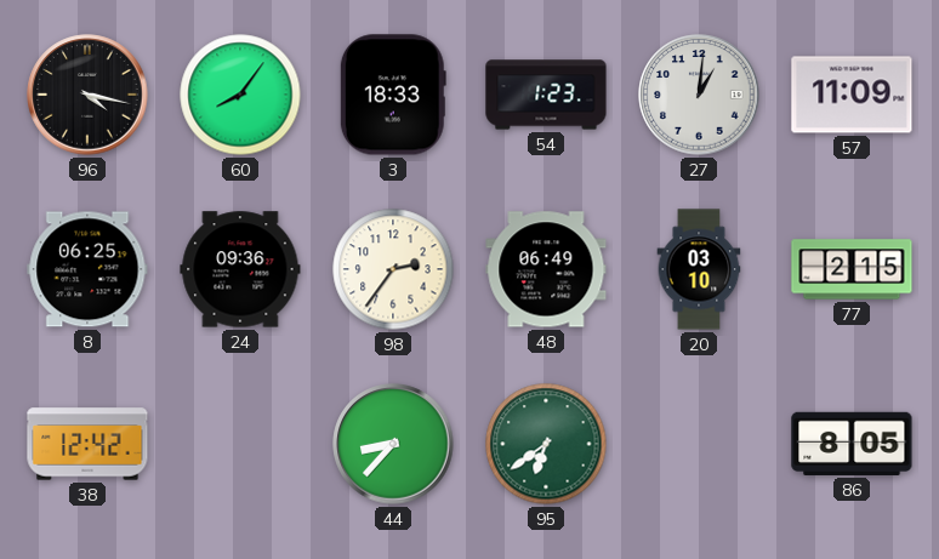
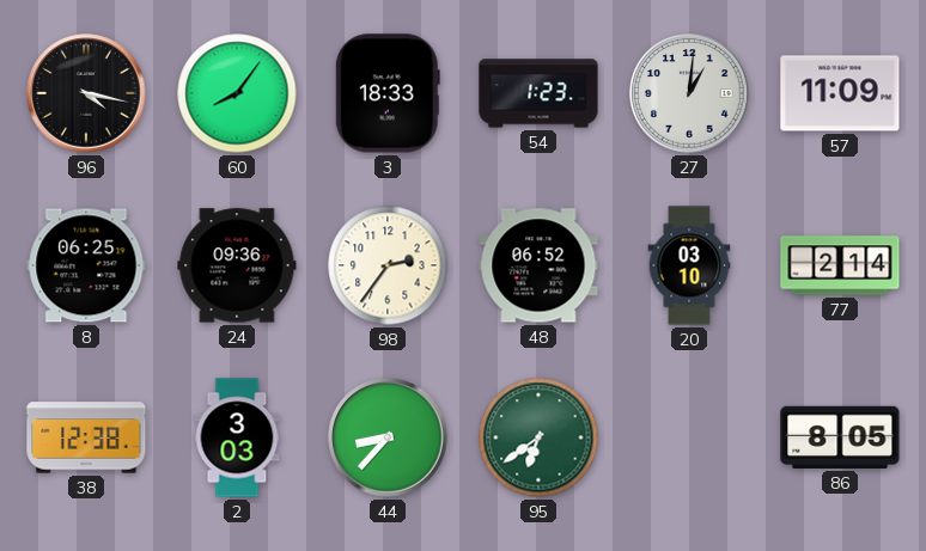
48: 06:49 -> 06:52 (538, 265)
77: 2:15 -> 2:14 (840, 265)
38: 12:42 -> 12:38 (86, 437)
2: none -> 3:03 (237, 437)
